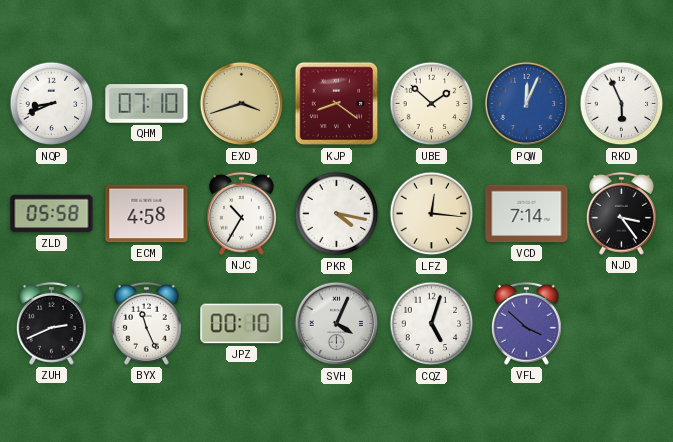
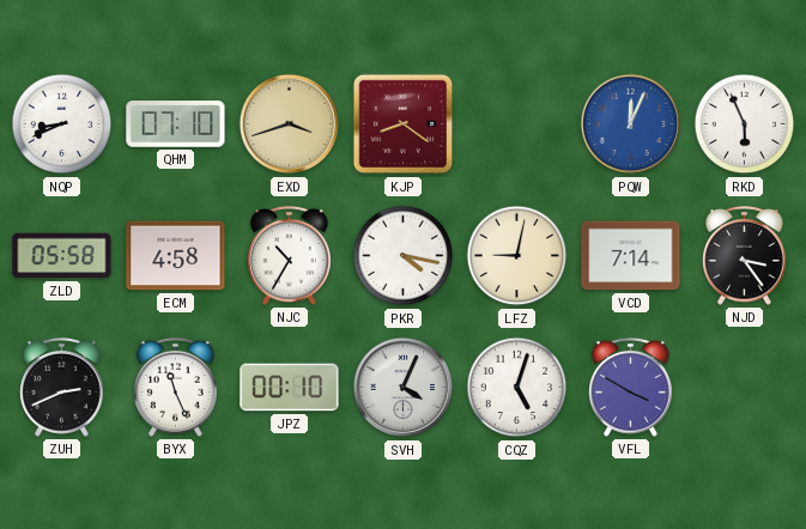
UBE: 1:52 -> none (432, 104)
LFZ: 12:16 -> 9:02 (517, 256)
VFL: 3:52 -> 3:50 (630, 387)
